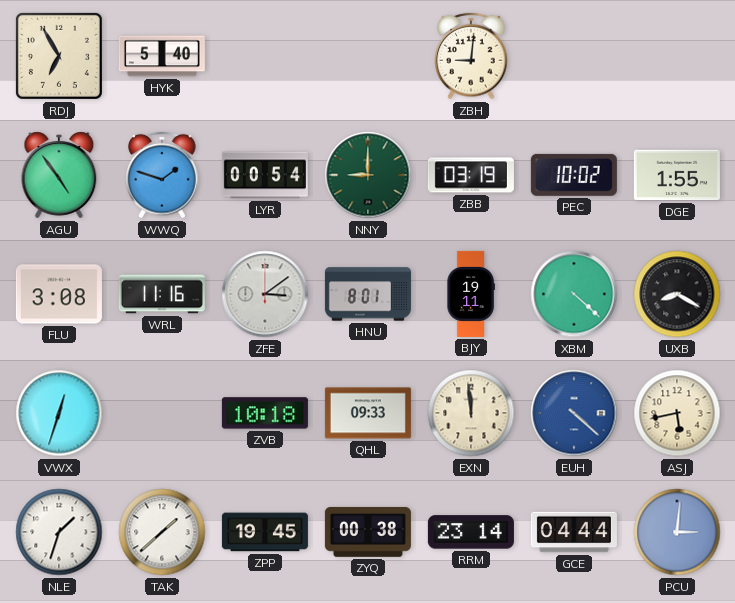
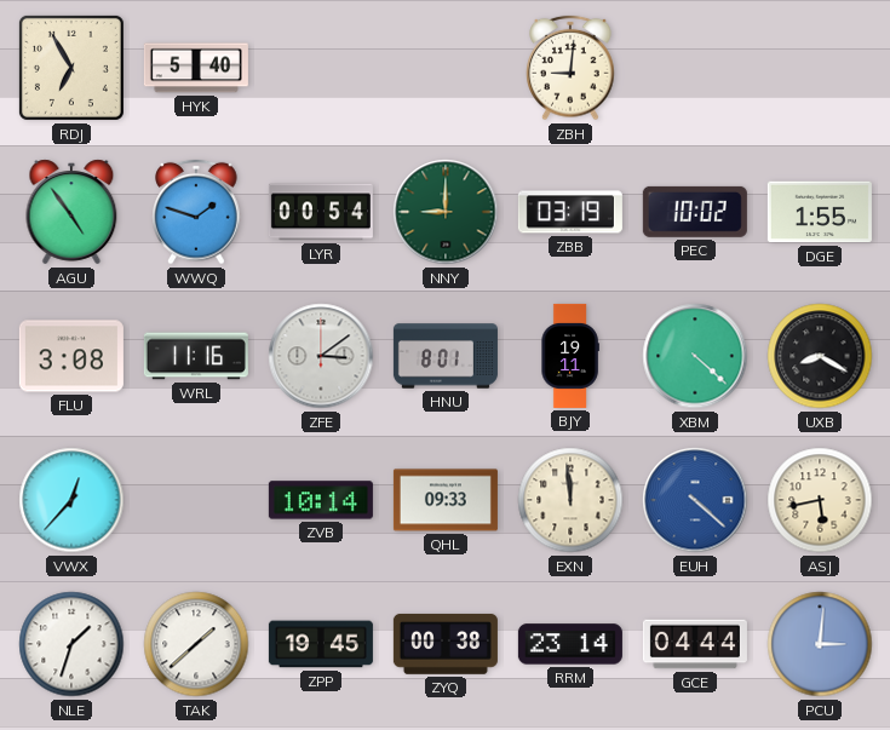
VWX: 12:33 -> 12:37 (71, 500)
ZVB: 10:18 -> 10:14 (321, 500)
